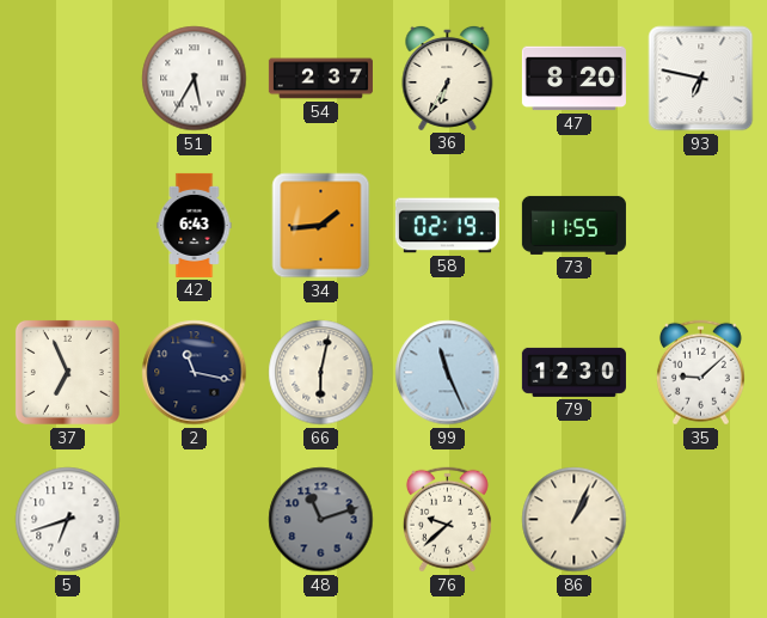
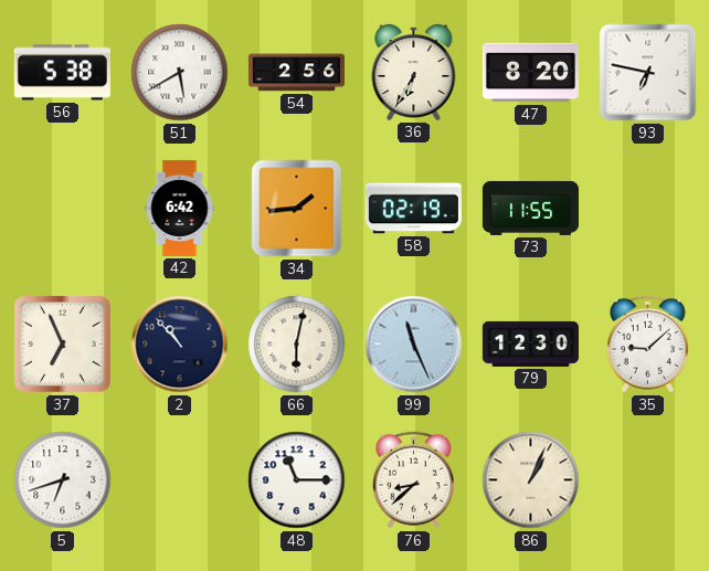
56: none -> 5:38 (62, 73)
51: 5:35 -> 5:40 (180, 73)
54: 2:37 -> 2:56 (296, 73)
42: 6:43 -> 6:42 (180, 208)
2: 11:17 -> 10:53 (180, 345)
48: 11:12 -> 11:15 (297, 480)
48 dial: grey -> white (297, 480)
76: 9:38 -> 8:38 (413, 480)
